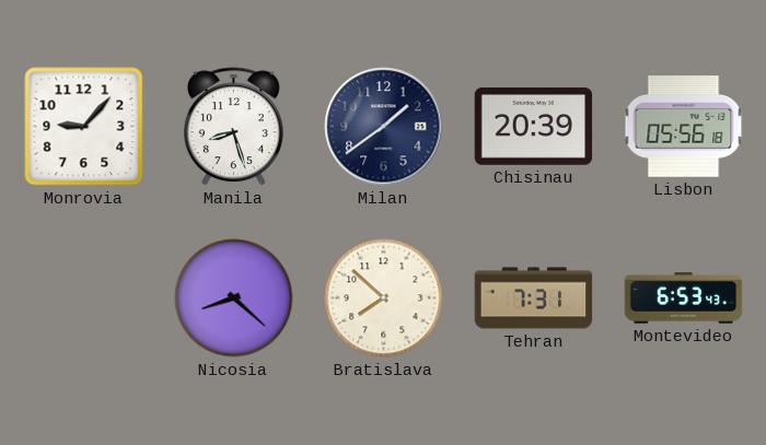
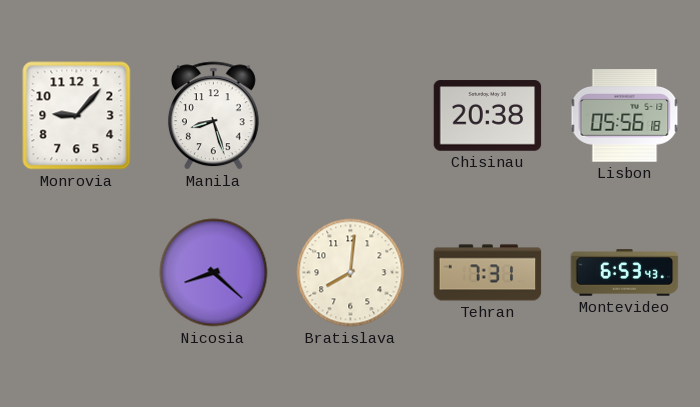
Milan: 1:39 -> none (384, 127)
Chisinau: 20:39 -> 20:38 (488, 116)
Bratislava: 7:52 -> 8:01 (351, 273)
